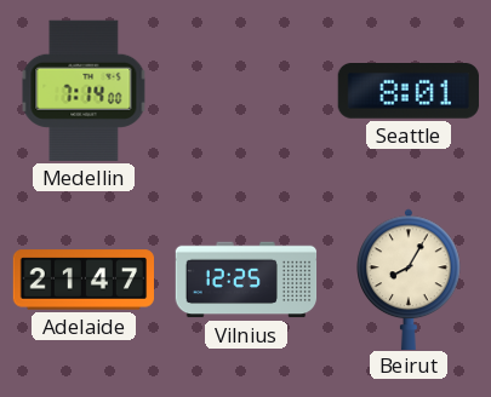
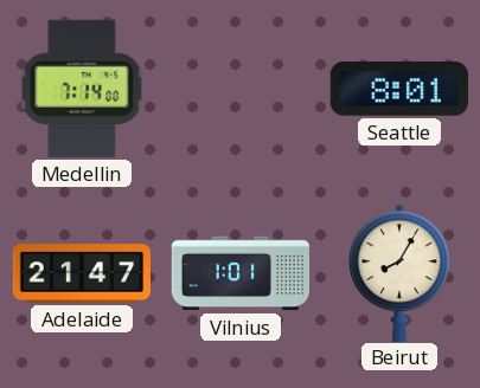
Vilnius: 12:25 -> 1:01 (241, 273)
